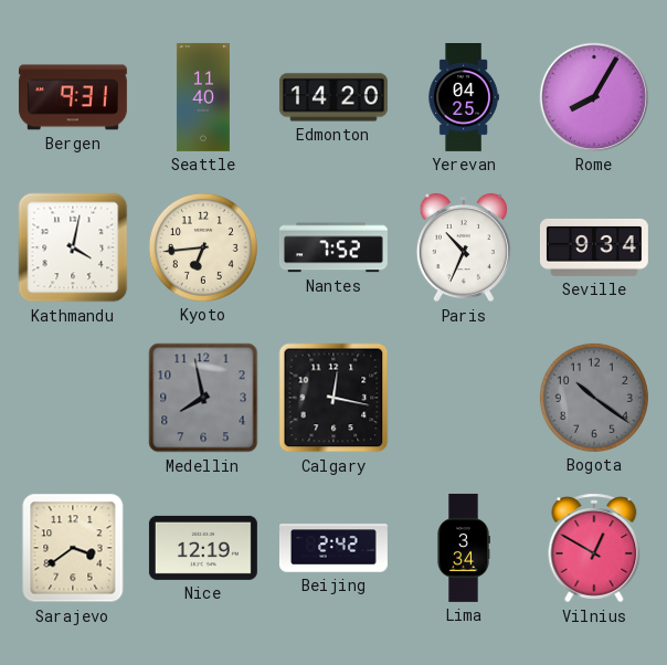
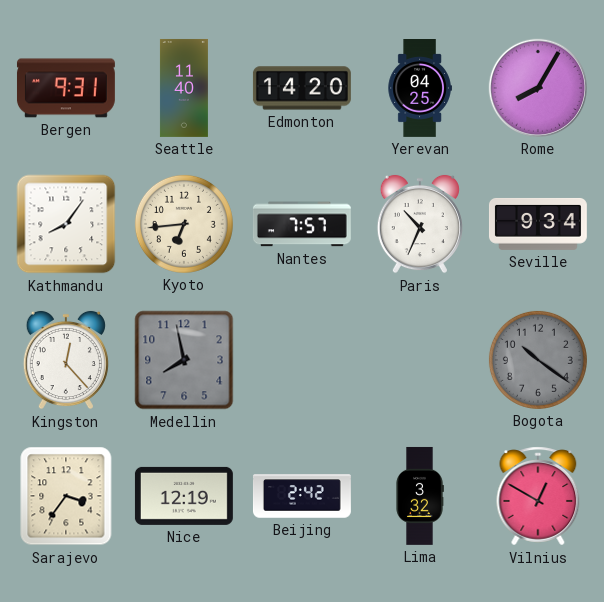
Kathmandu: 4:02 -> 8:06 (66, 224)
Nantes: 7:52 -> 7:57 (302, 224)
Kingston: none -> 12:23 (66, 360)
Calgary: 12:17 -> none (333, 398)
Sarajevo: 3:39 -> 3:36 (66, 496)
Lima: 3:34 -> 3:32 (420, 496)
